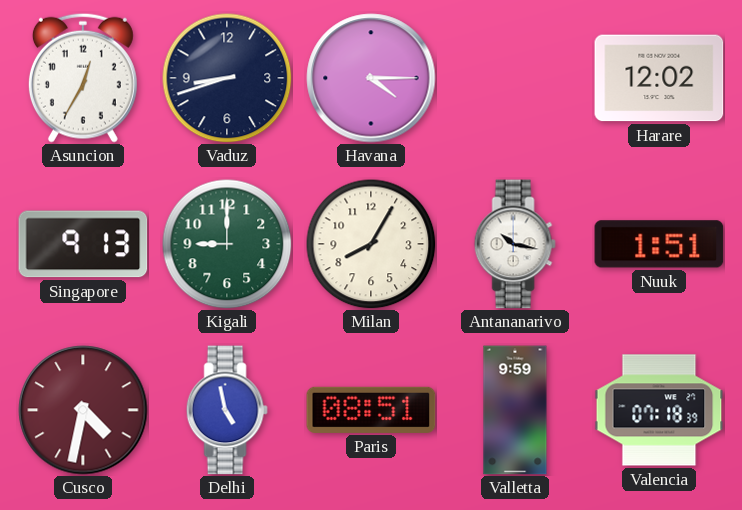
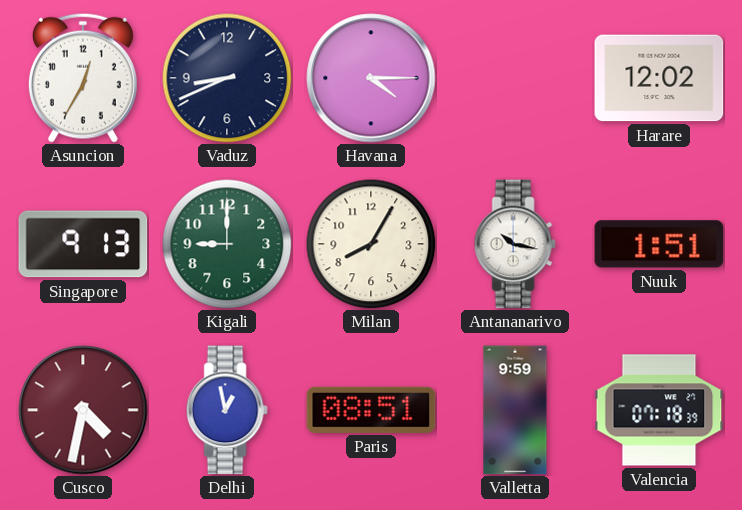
Vaduz: 8:42 -> 8:41 (227, 78)
Delhi: 4:58 -> 12:58 (227, 410)
